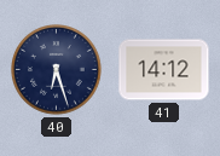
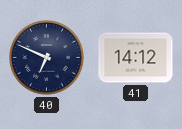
40: 6:27 -> 6:49 (47, 58)
